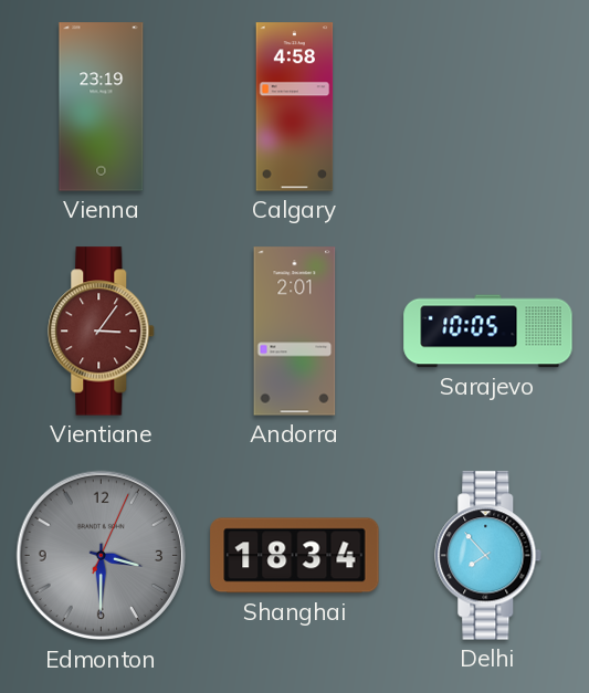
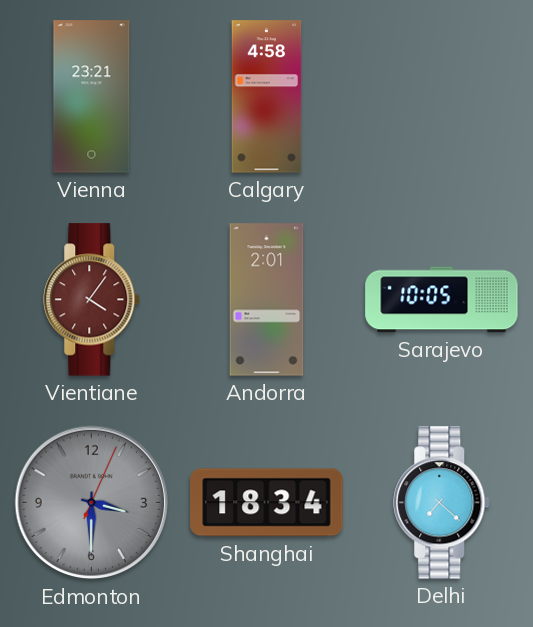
Vienna: 23:19 -> 23:21 (92, 97)
Vientiane: 3:06 -> 4:06 (92, 300)
Delhi: 7:53 -> 7:22 (442, 503)
